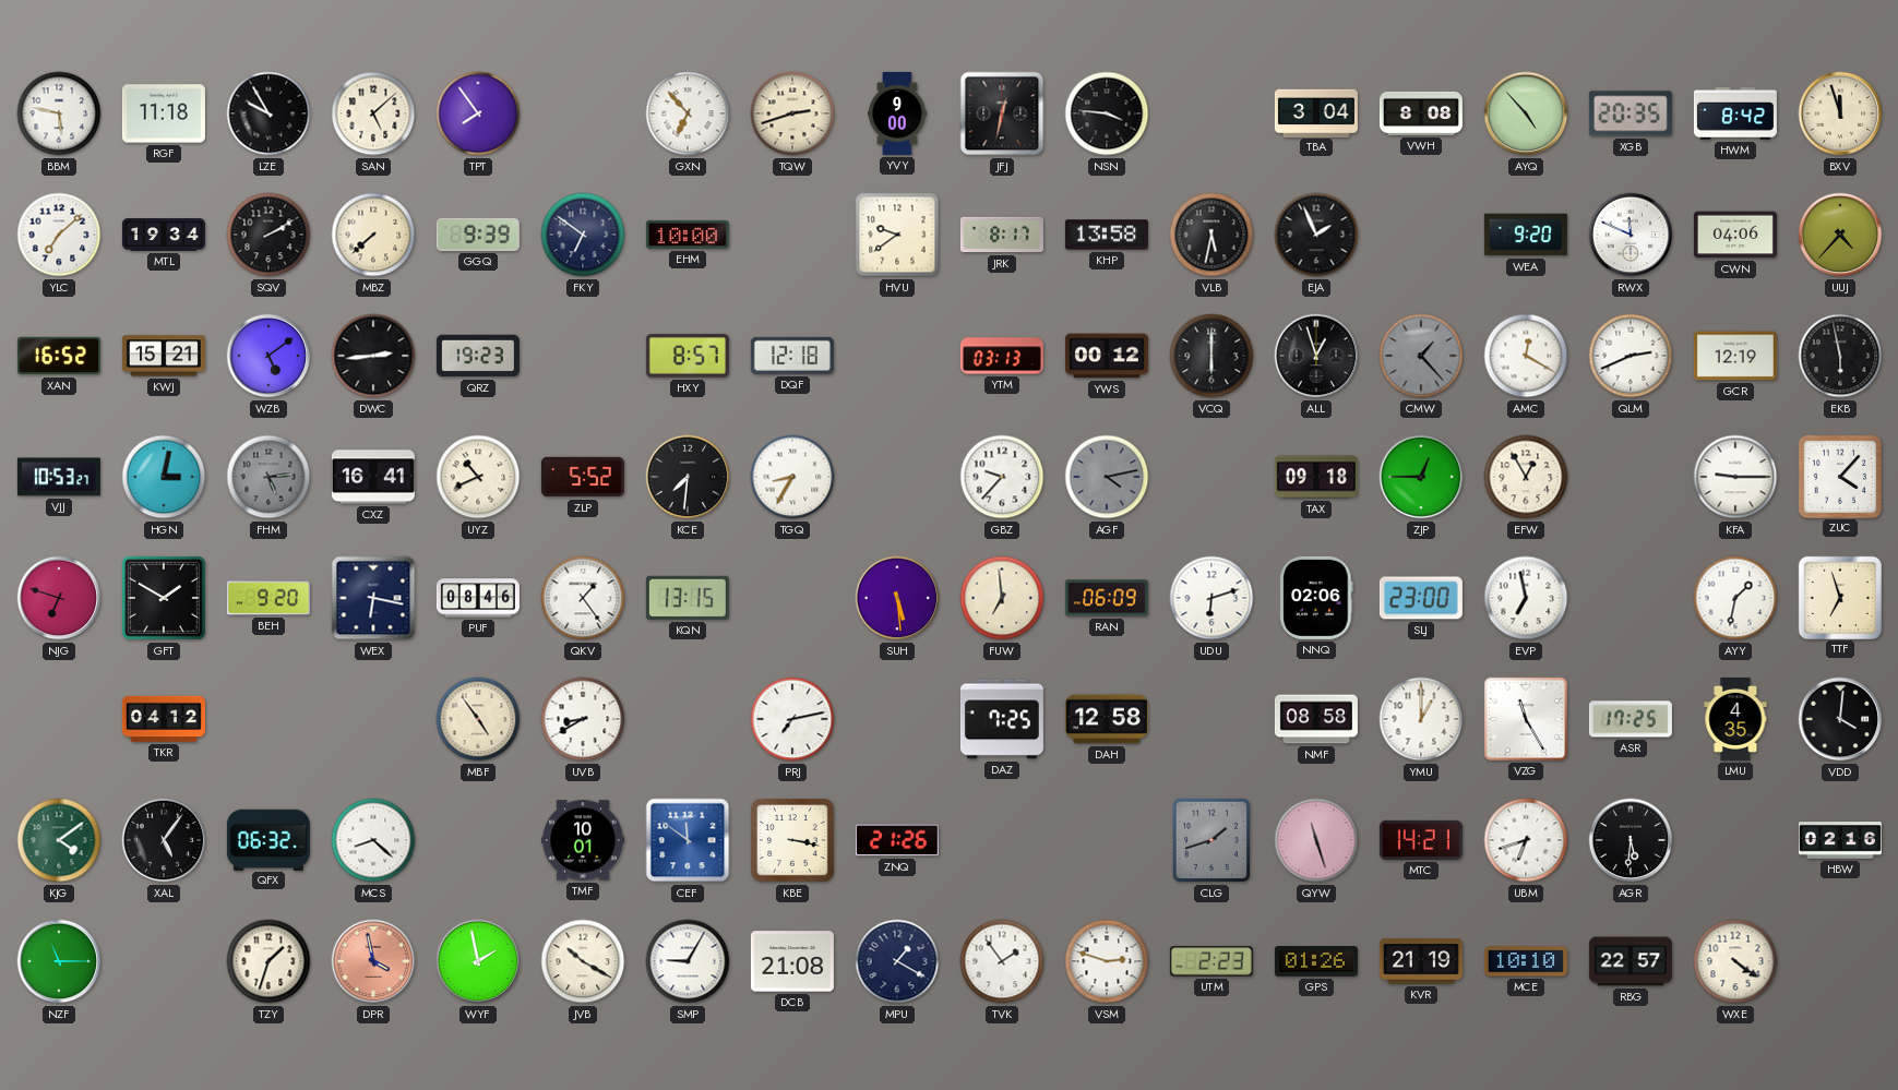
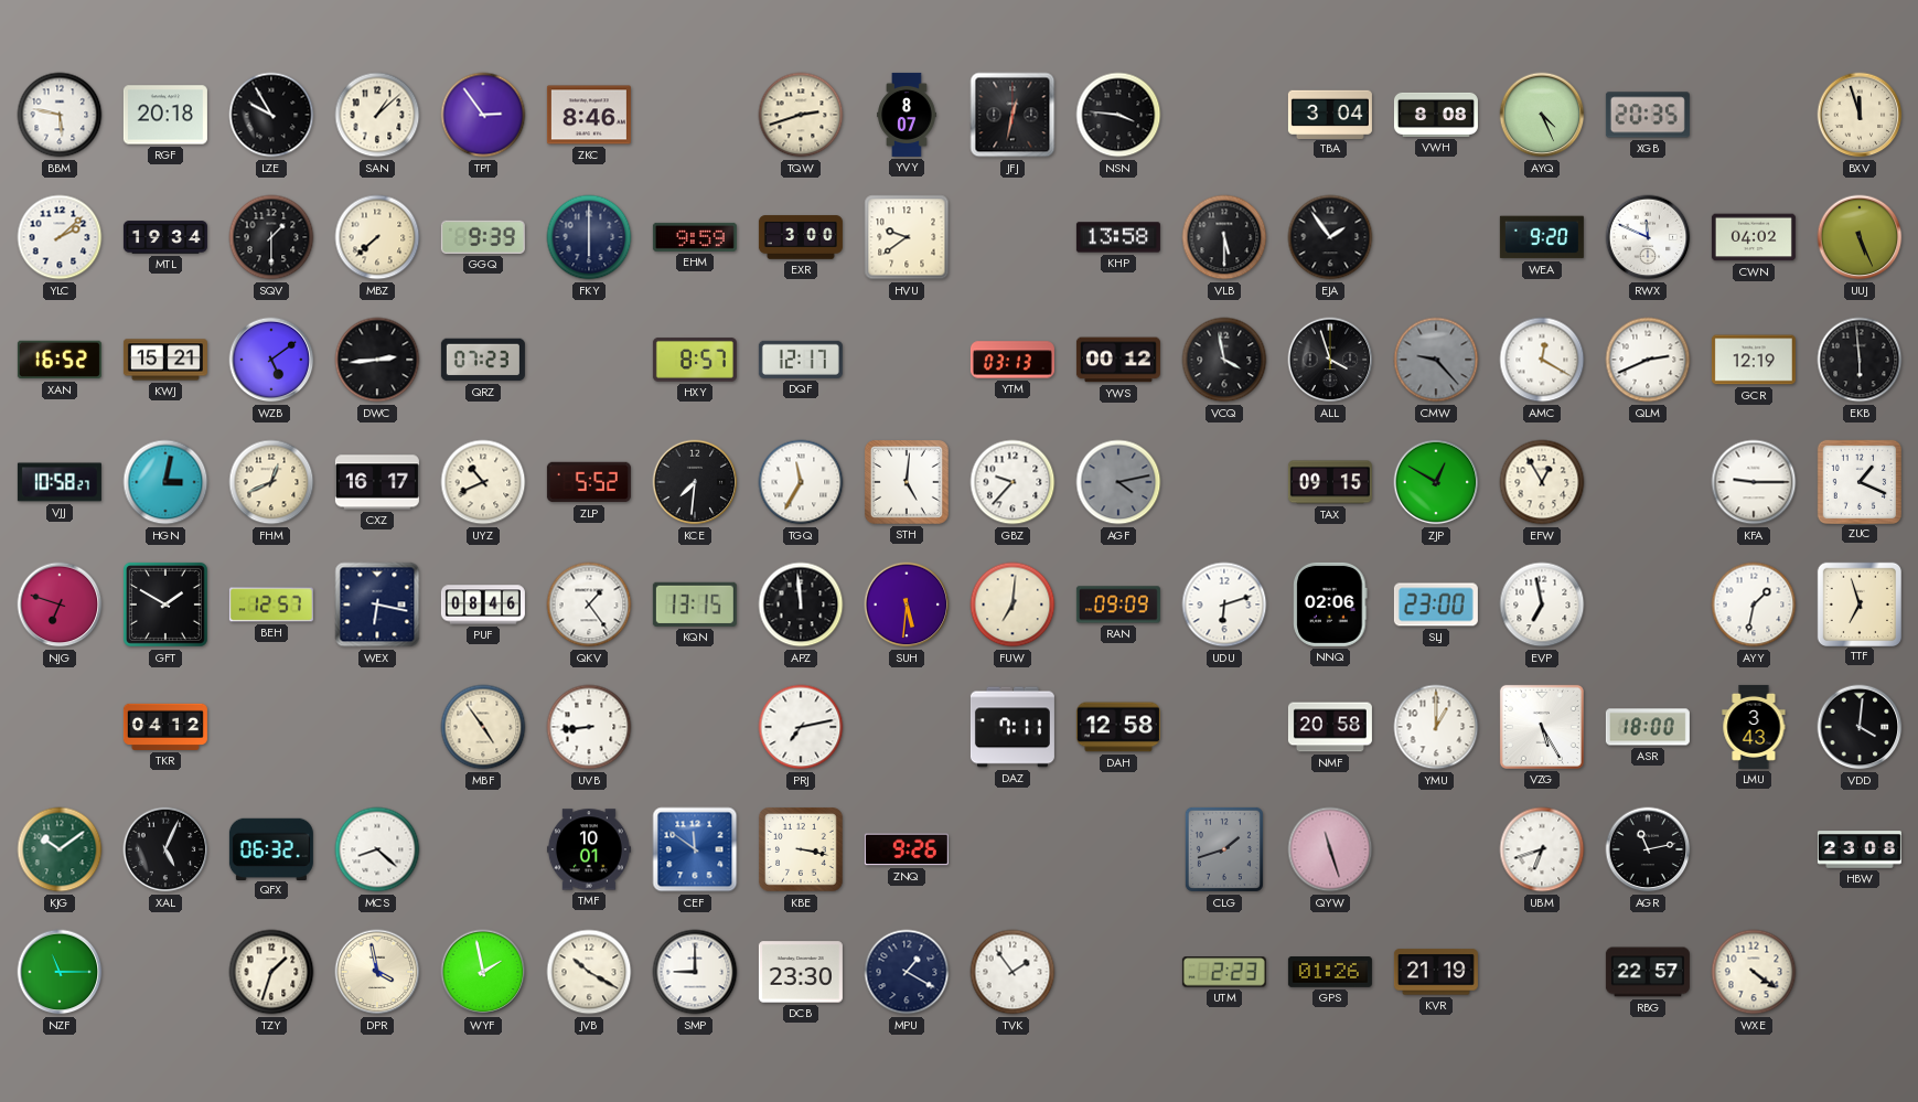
RGF: 11:18 -> 20:18 (165, 115)
SAN: 5:08 -> 1:08 (377, 115)
TPT: 7:54 -> 2:54 (483, 115)
ZKC: none -> 8:46 (589, 115)
GXN: 6:53 -> none (688, 113)
YVY: 9:00 -> 8:07 (907, 115)
AYQ: 4:53 -> 4:26 (1542, 115)
HWM: 8:42 -> none (1735, 113)
YLC: 7:08 -> 2:08 (60, 237)
SQV: 2:10 -> 1:30 (271, 237)
FKY: 6:51 -> 6:00 (589, 237)
EHM: 10:00 -> 9:59 (695, 237)
EXR: none -> 3:00 (801, 237)
JRK: 8:17 -> none (1002, 235)
VLB: 5:32 -> 5:30 (1224, 237)
EJA: 1:56 -> 1:54 (1330, 237)
CWN: 04:06 -> 04:02 (1754, 237)
UUJ: 4:37 -> 5:26 (1860, 237)
QRZ: 19:23 -> 07:23 (483, 360)
DQF: 12:18 -> 12:17 (801, 360)
VCQ: 6:00 -> 3:58 (1224, 360)
ALL: 12:57 -> 3:57 (1330, 360)
CMW: 1:23 -> 9:23 (1436, 360)
EKB: 5:58 -> 5:59 (1860, 360)
VJJ: 10:53 -> 10:58 (60, 482)
FHM: 5:14 -> 12:41 (271, 482)
FHM dial: grey -> cream (271, 482)
CXZ: 16:41 -> 16:17 (377, 482)
TGQ: 8:35 -> 11:35 (801, 482)
STH: none -> 5:01 (908, 483)
TAX: 09:18 -> 09:15 (1330, 482)
ZJP: 12:45 -> 12:50 (1436, 482)
ZUC: 4:07 -> 1:19 (1858, 481)
BEH: 9:20 -> 12:57 (271, 605)
APZ: none -> 11:59 (801, 605)
SUH: 5:29 -> 5:31 (907, 605)
FUW: 6:59 -> 7:01 (1012, 605)
RAN: 06:09 -> 09:09 (1118, 605)
UVB: 8:40 -> 8:44 (589, 727)
DAZ: 7:25 -> 7:11 (1012, 727)
NMF: 08:58 -> 20:58 (1330, 727)
VZG: 11:25 -> 5:25 (1542, 727)
ASR: 17:25 -> 18:00 (1648, 727)
LMU: 4:35 -> 3:43 (1754, 727)
KJG: 4:09 -> 10:09 (60, 849)
XAL: 5:06 -> 5:04 (165, 849)
ZNQ: 21:26 -> 9:26 (907, 849)
MTC: 14:21 -> none (1421, 840)
AGR: 5:31 -> 11:13 (1648, 849)
HBW: 02:16 -> 23:08 (1860, 849)
DPR dial: salmon -> cream (377, 972)
SMP: 9:05 -> 9:00 (695, 972)
DCB: 21:08 -> 23:30 (801, 972)
VSM: 2:48 -> none (1107, 961)
MCE: 10:10 -> none (1526, 961)
